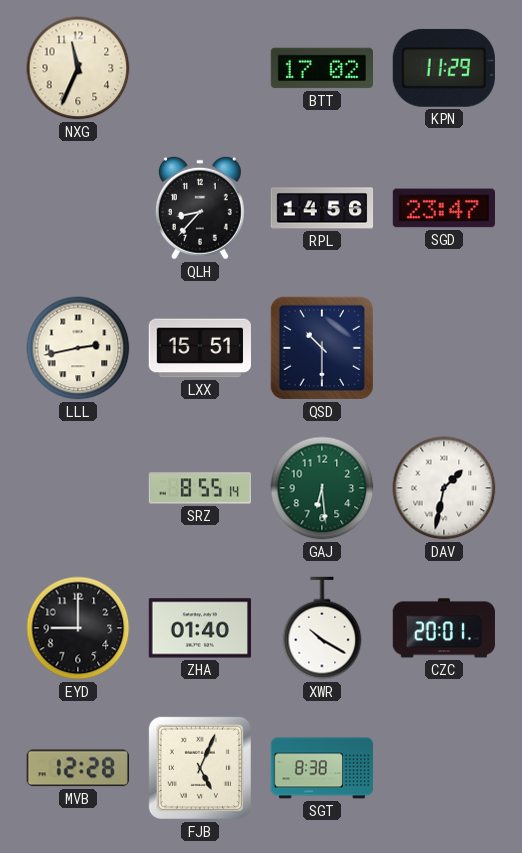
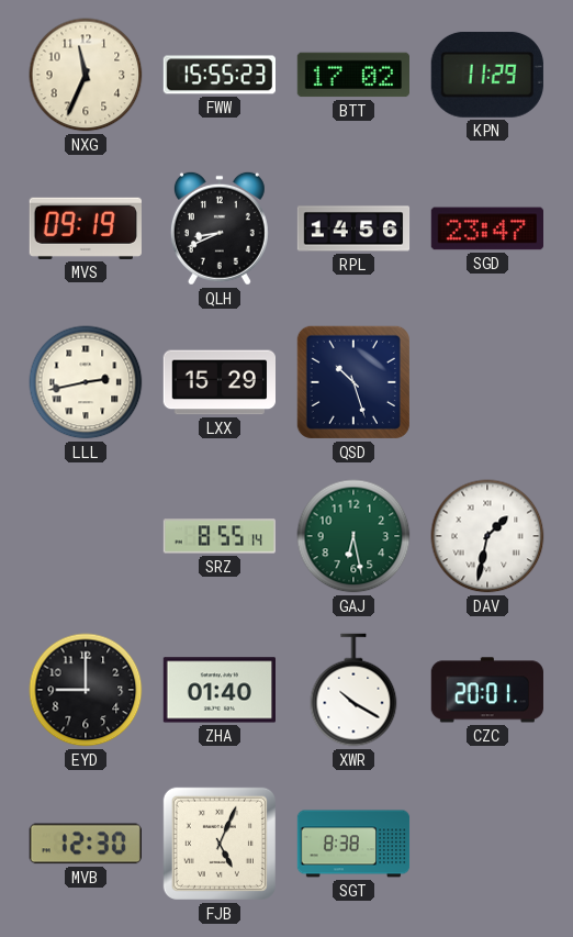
FWW: none -> 15:55 (218, 75)
MVS: none -> 09:19 (86, 228)
QLH: 8:37 -> 8:41 (220, 228)
LXX: 15:51 -> 15:29 (218, 382)
QSD: 10:30 -> 10:27 (353, 382)
GAJ: 6:29 -> 6:28 (353, 536)
MVB: 12:28 -> 12:30 (86, 844)
